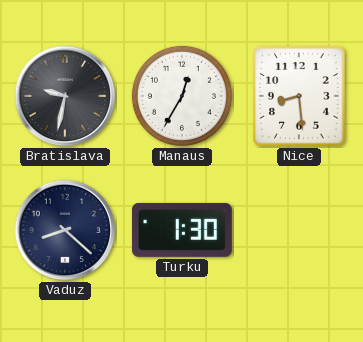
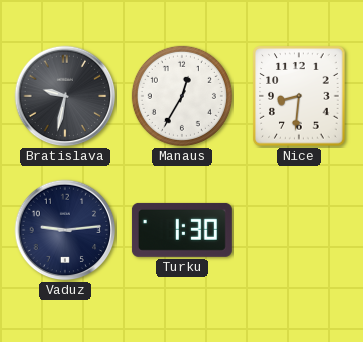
Nice: 8:29 -> 8:31 (299, 96)
Vaduz: 8:22 -> 9:14 (65, 230)
